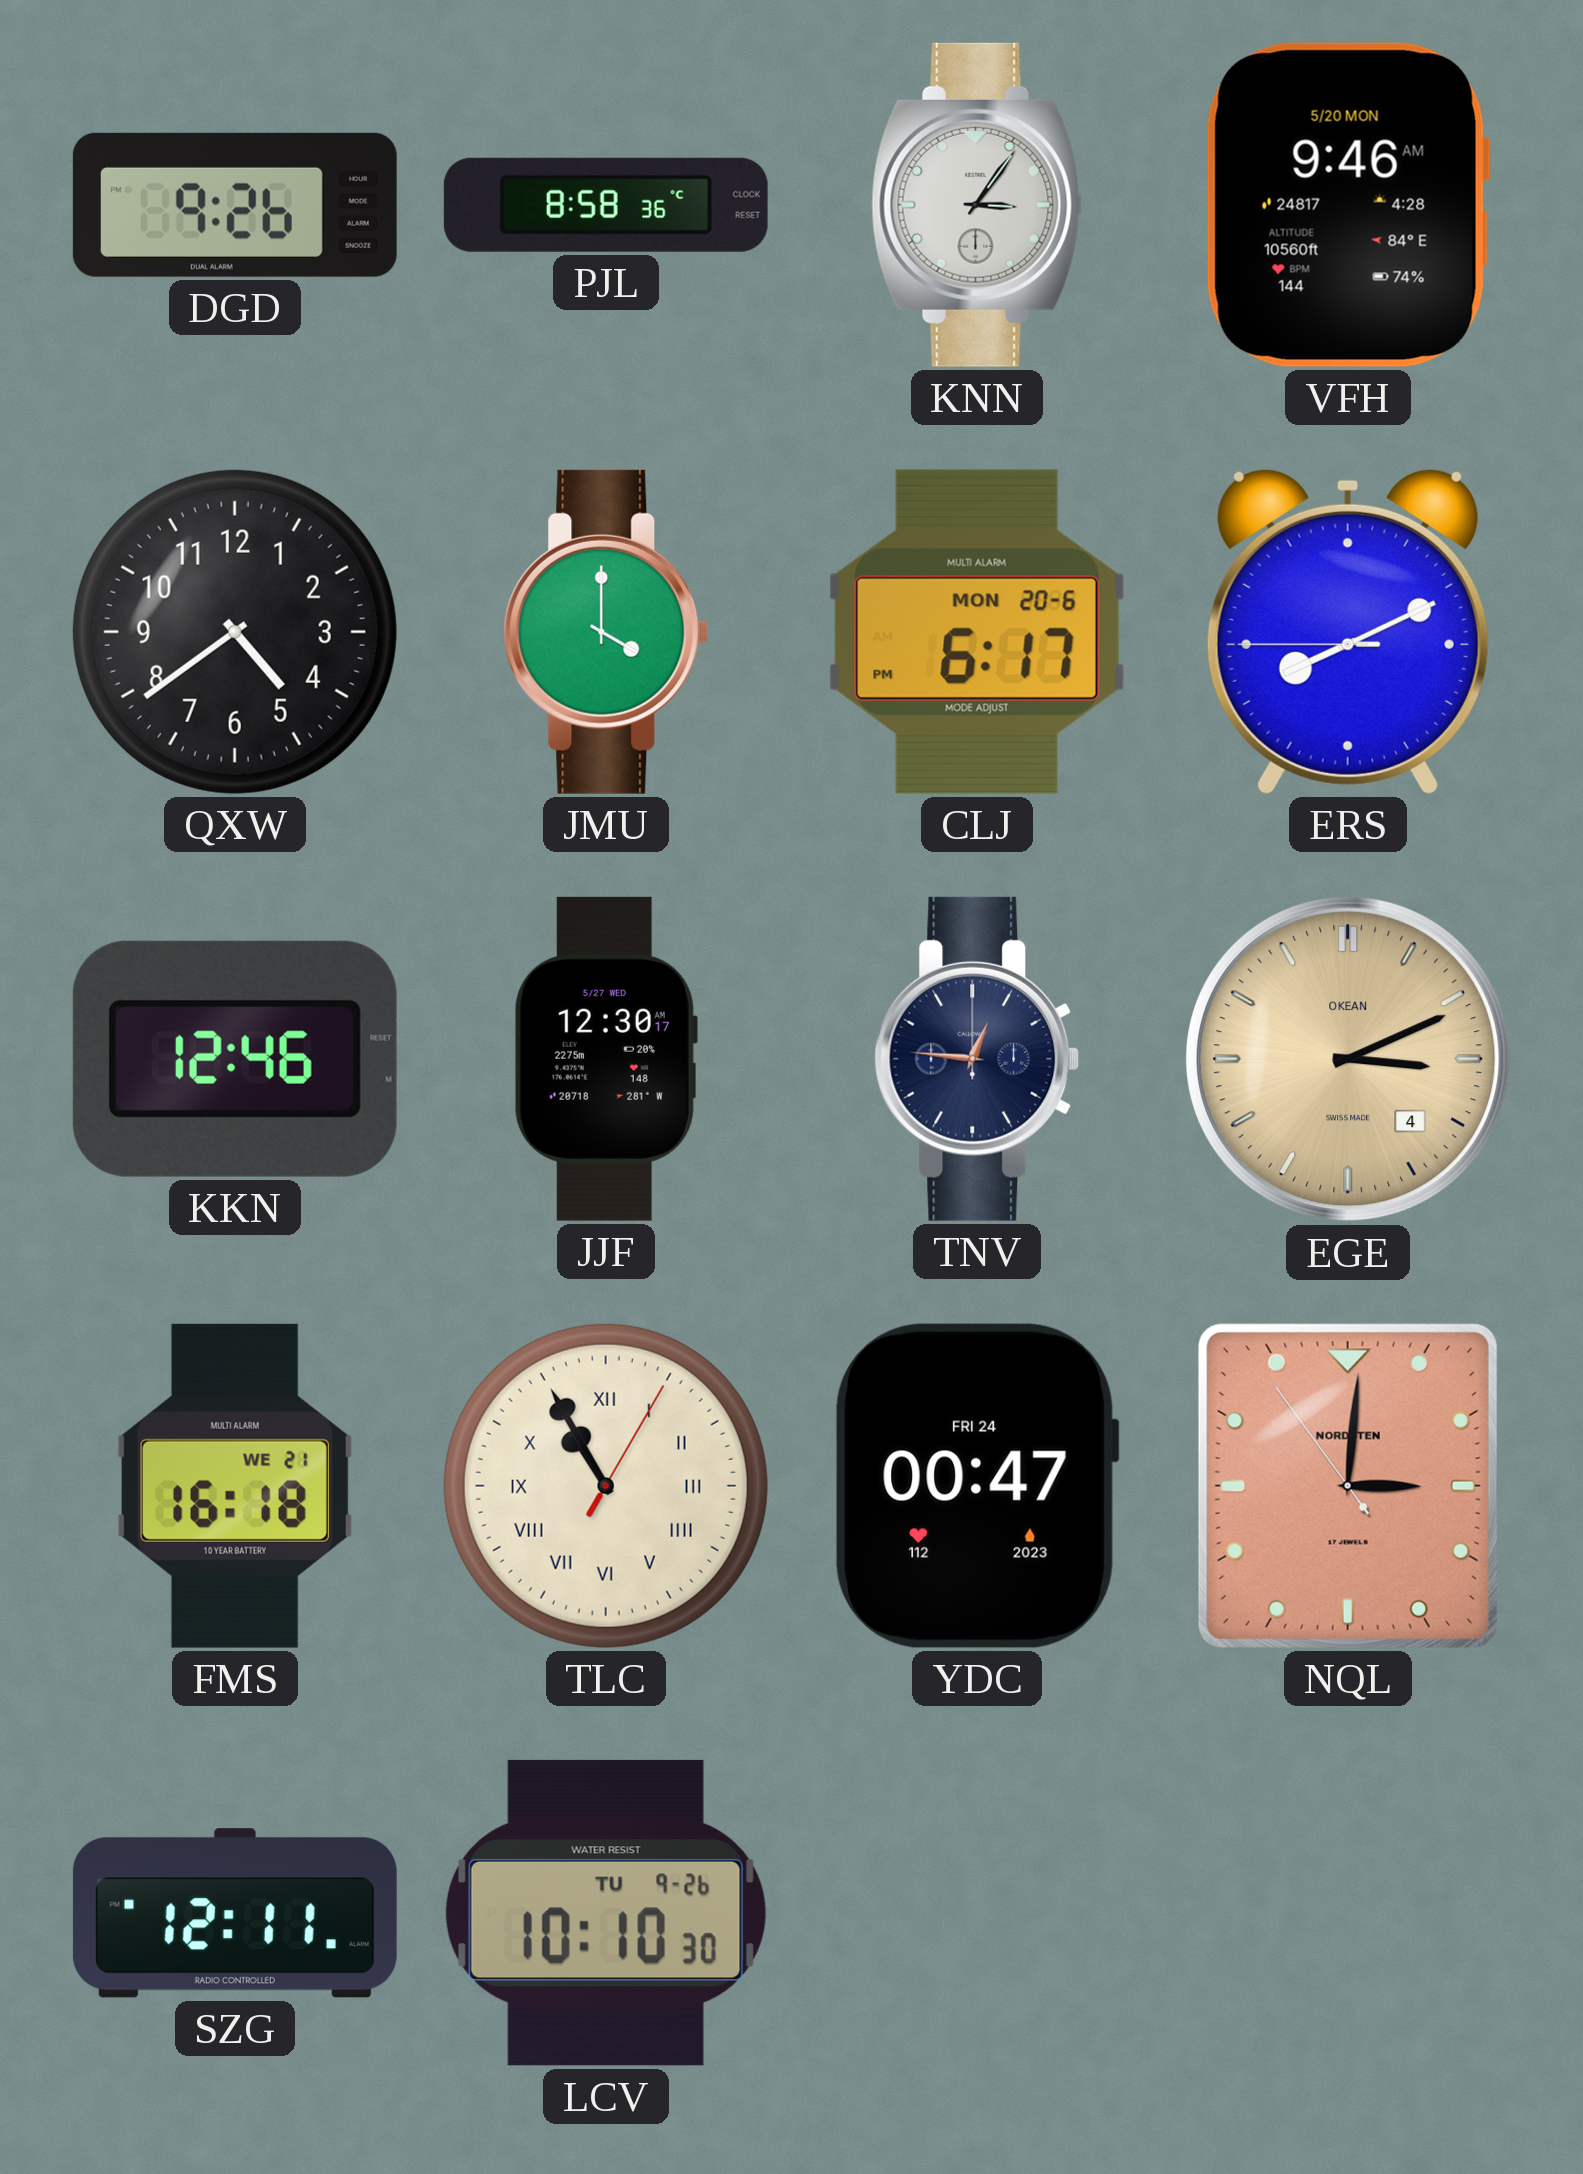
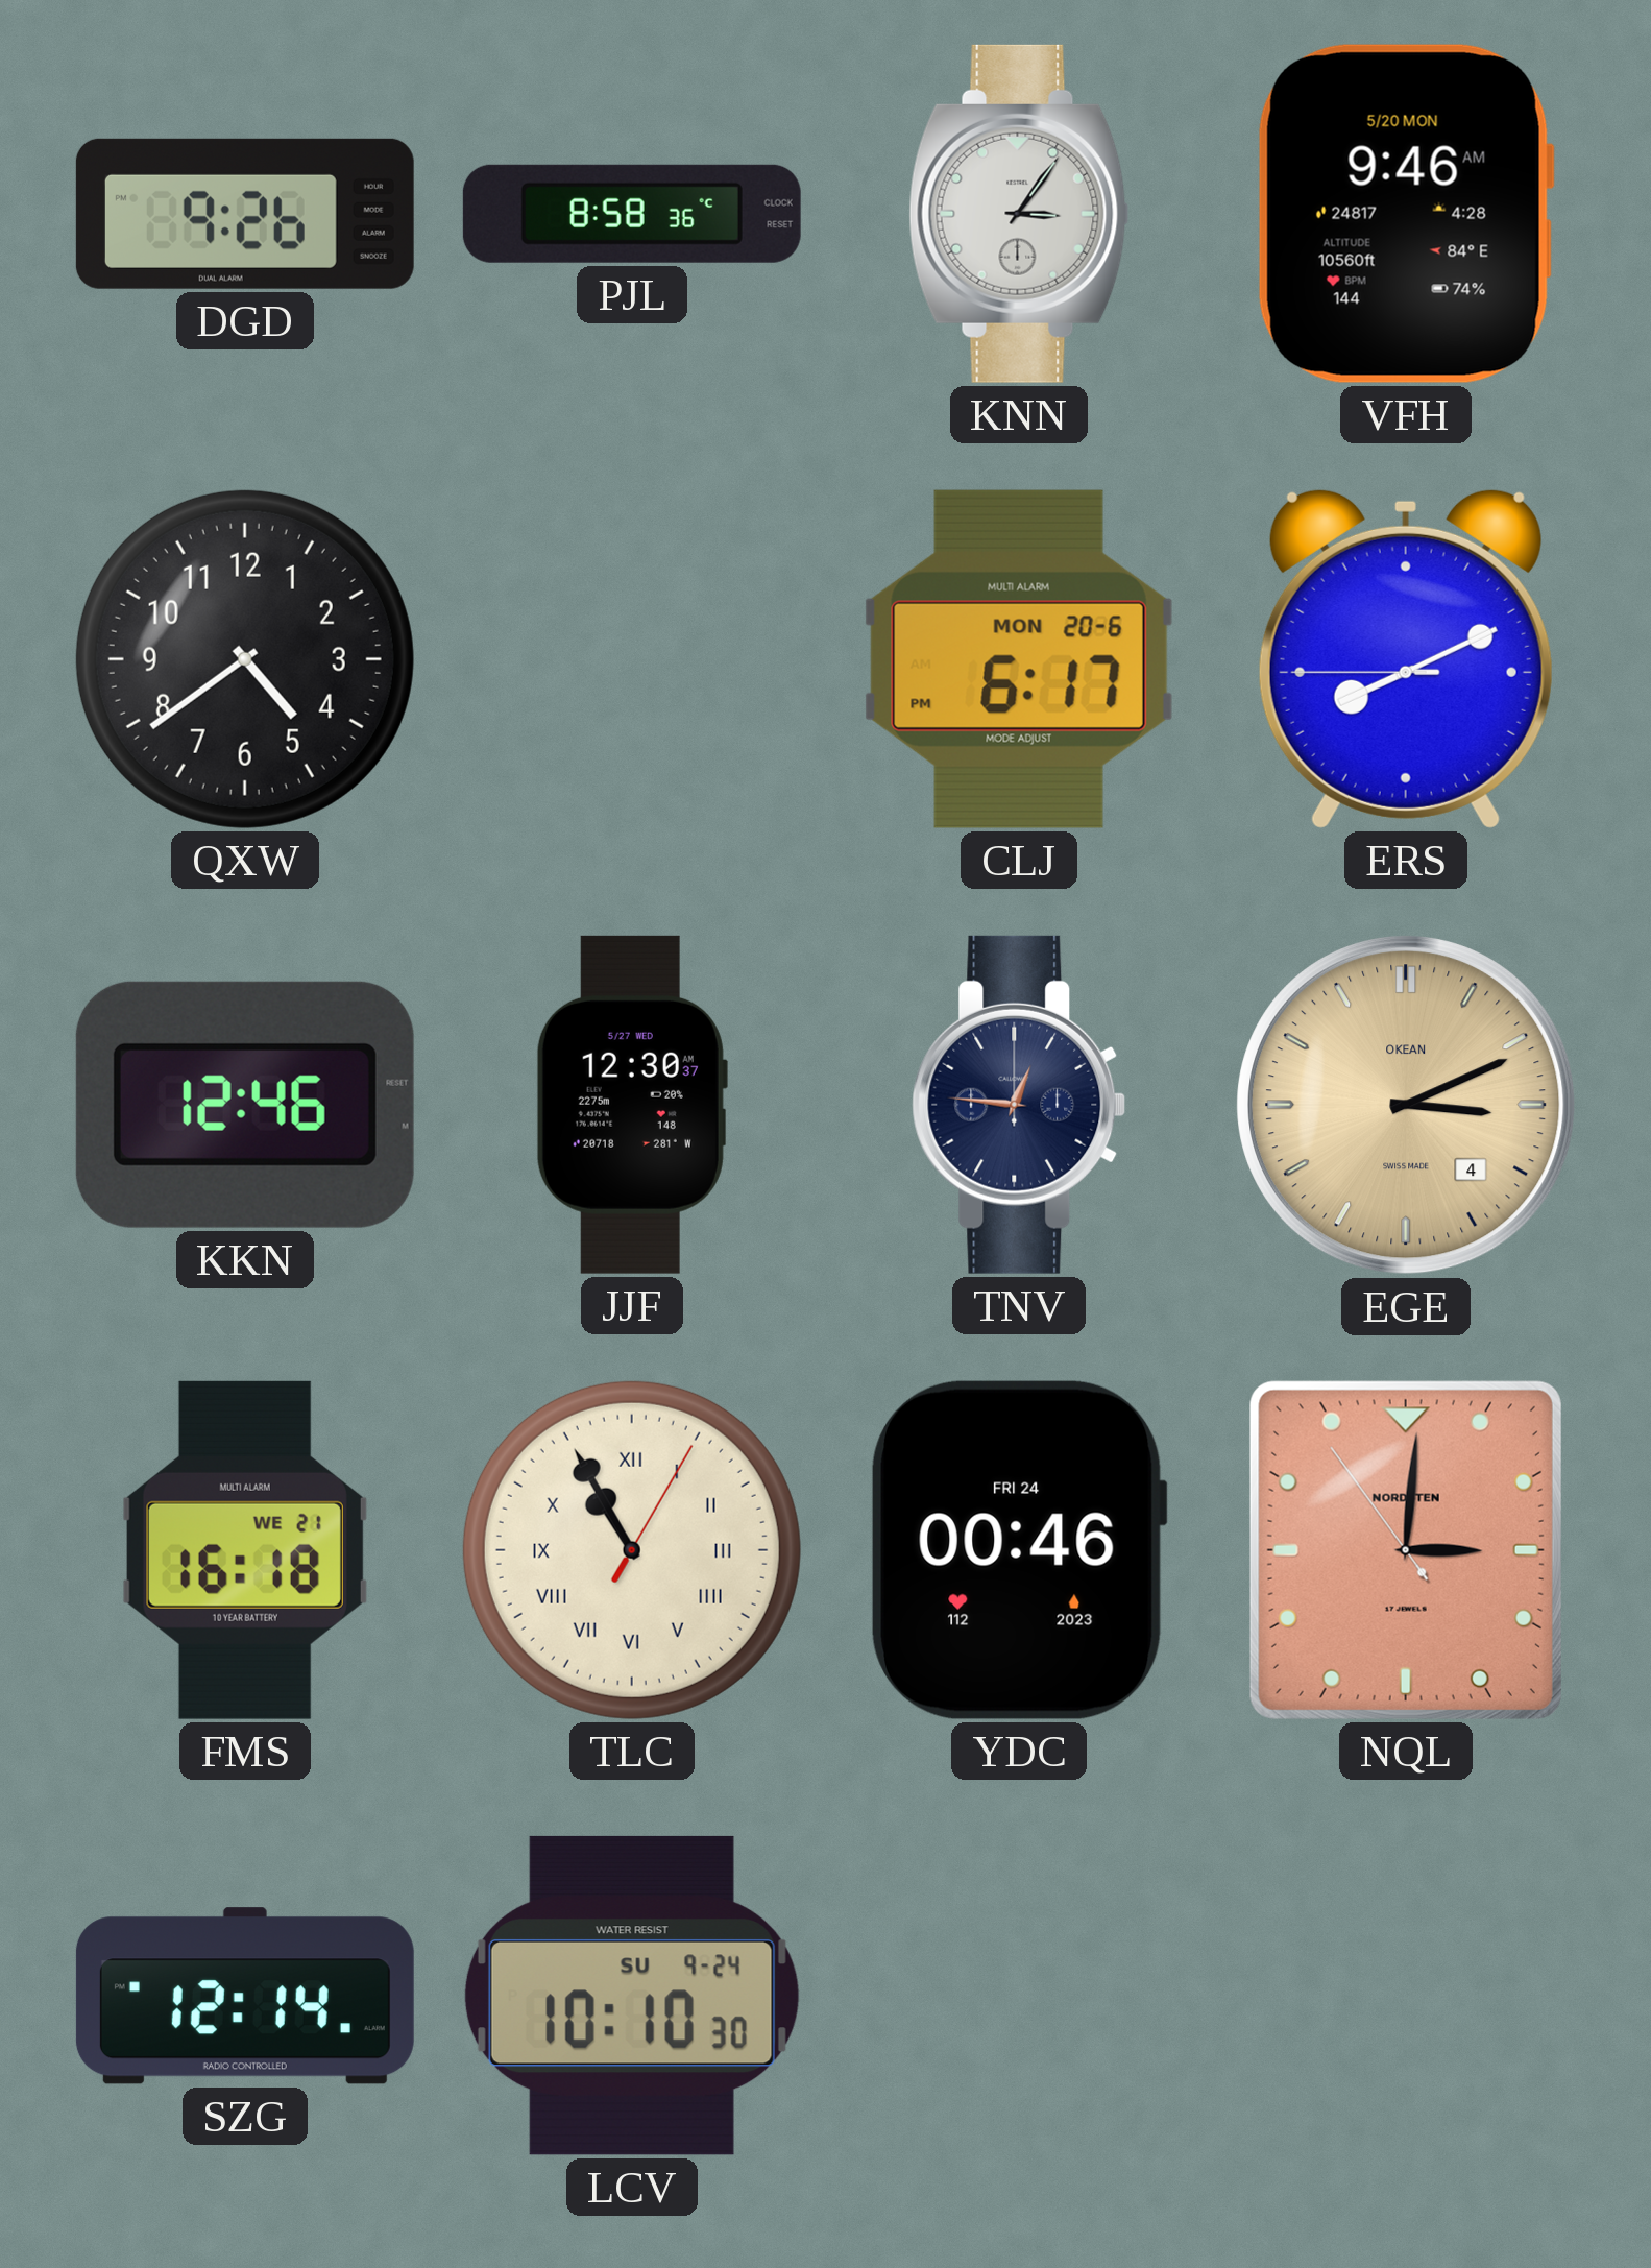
JMU: 4:00 -> none (606, 632)
JJF: 12:30:17 AM -> 12:30:37 AM (631, 1105)
YDC: 00:47 -> 00:46 (1018, 1550)
SZG: 12:11 -> 12:14 (245, 1996)
LCV date: TU 9-26 -> SU 9-24 (632, 1996)
